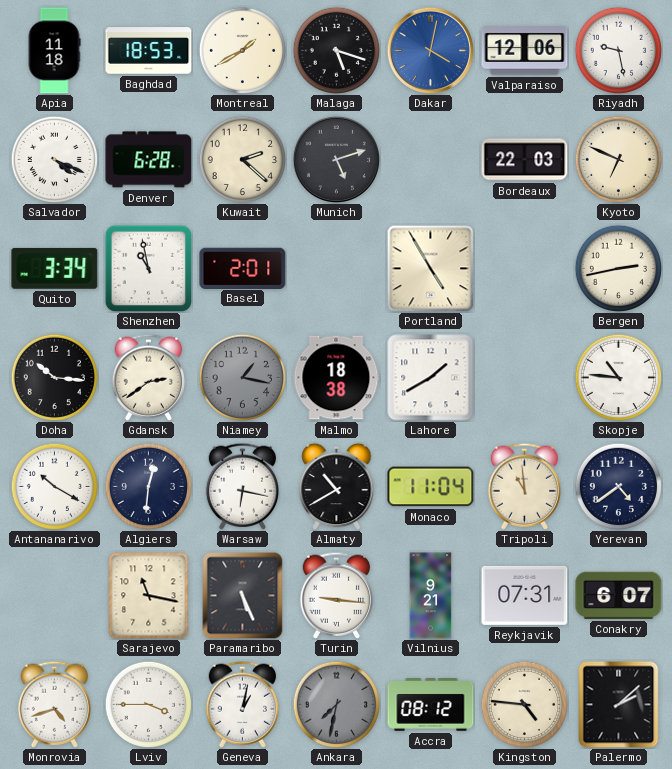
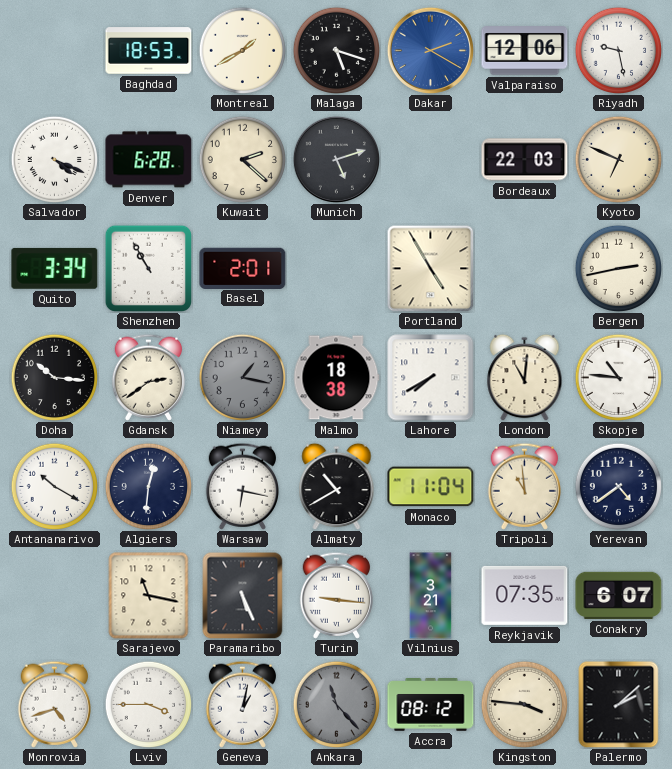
Apia: 11:18 -> none (54, 51)
Dakar: 4:02 -> 2:20 (430, 50)
Shenzhen: 10:58 -> 10:55 (148, 268)
Lahore: 1:40 -> 7:40 (431, 378)
London: none -> 11:01 (525, 377)
Vilnius: 9:21 -> 3:21 (431, 596)
Reykjavik: 07:31 -> 07:35 (525, 595)
Ankara: 7:32 -> 11:23 (336, 704)
Kingston: 4:46 -> 3:46 (524, 704)
